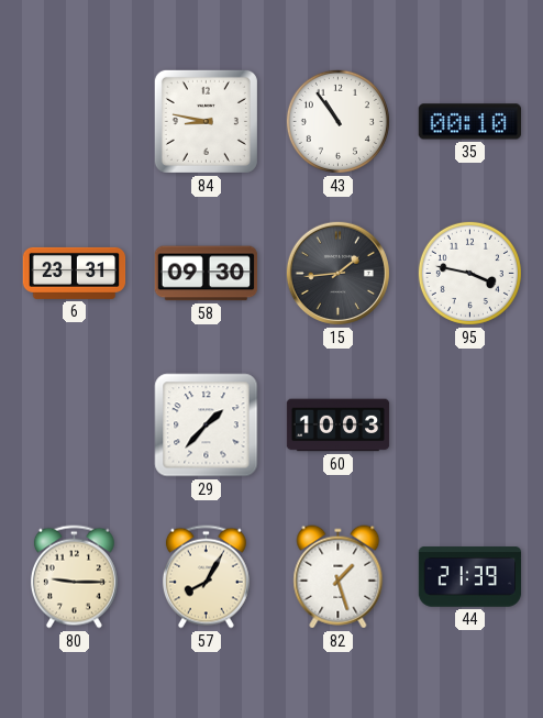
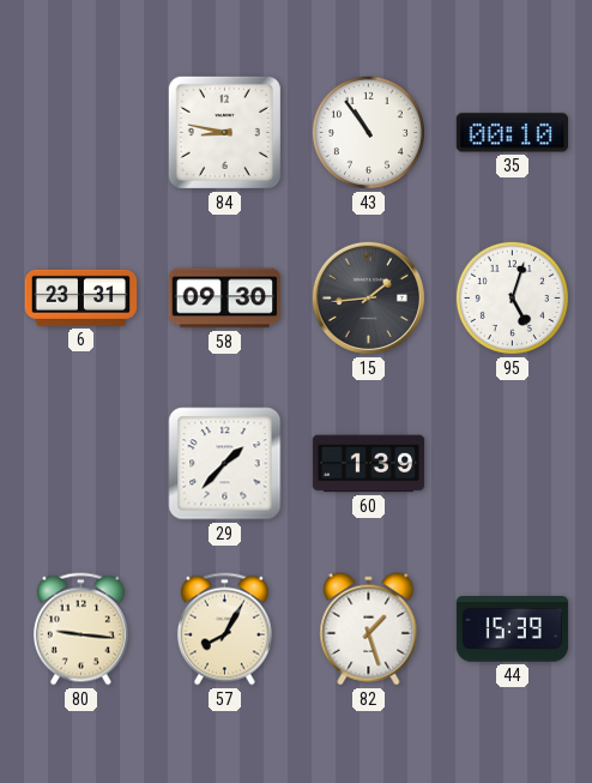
95: 3:47 -> 5:03 (512, 297)
60: 10:03 -> 1:39 (369, 464)
80: 9:15 -> 9:16 (80, 630)
44: 21:39 -> 15:39 (513, 630)
